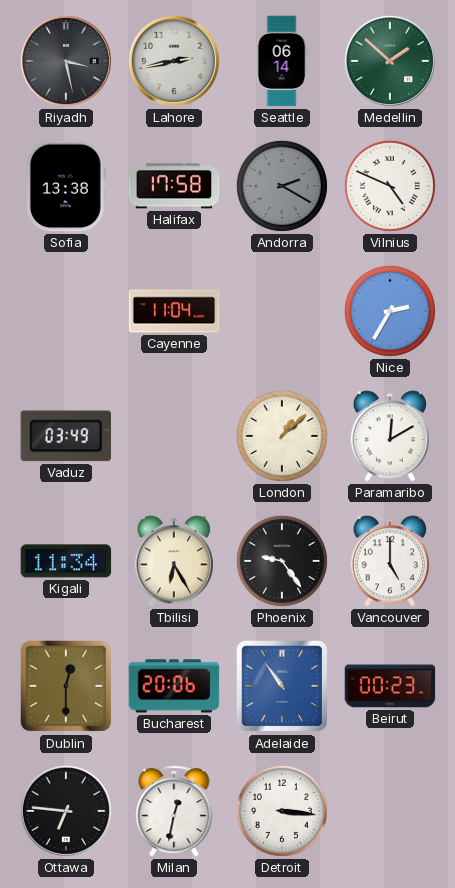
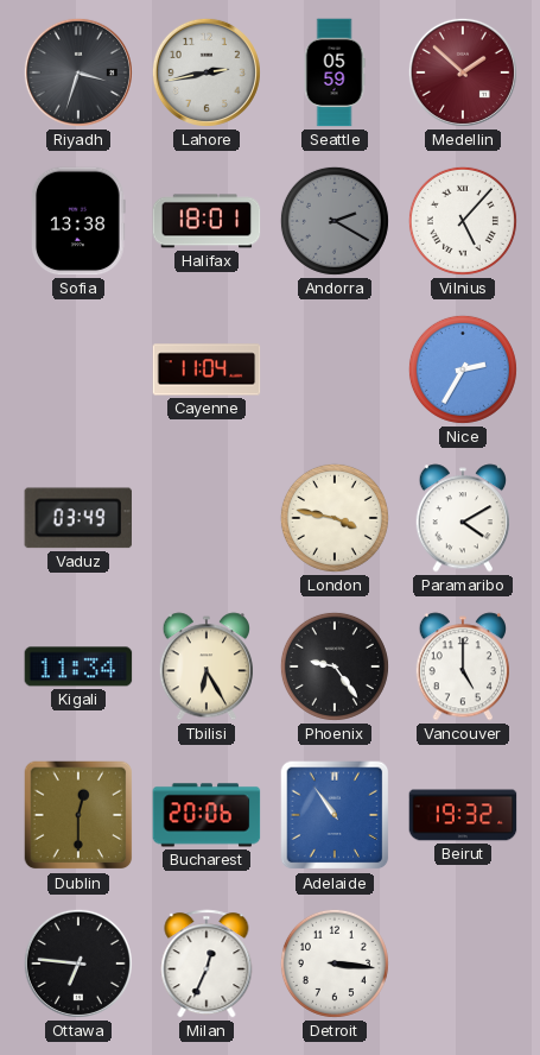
Riyadh: 3:28 -> 3:33 (78, 72)
Seattle: 06:14 -> 05:59 (335, 72)
Medellin dial: green -> burgundy (463, 72)
Halifax: 17:58 -> 18:01 (207, 221)
Vilnius: 4:49 -> 5:07 (463, 221)
London: 1:08 -> 3:47 (335, 518)
Paramaribo: 12:10 -> 4:10 (462, 518)
Beirut: 00:23 -> 19:32 (463, 815)
Milan: 12:32 -> 12:34 (207, 964)
